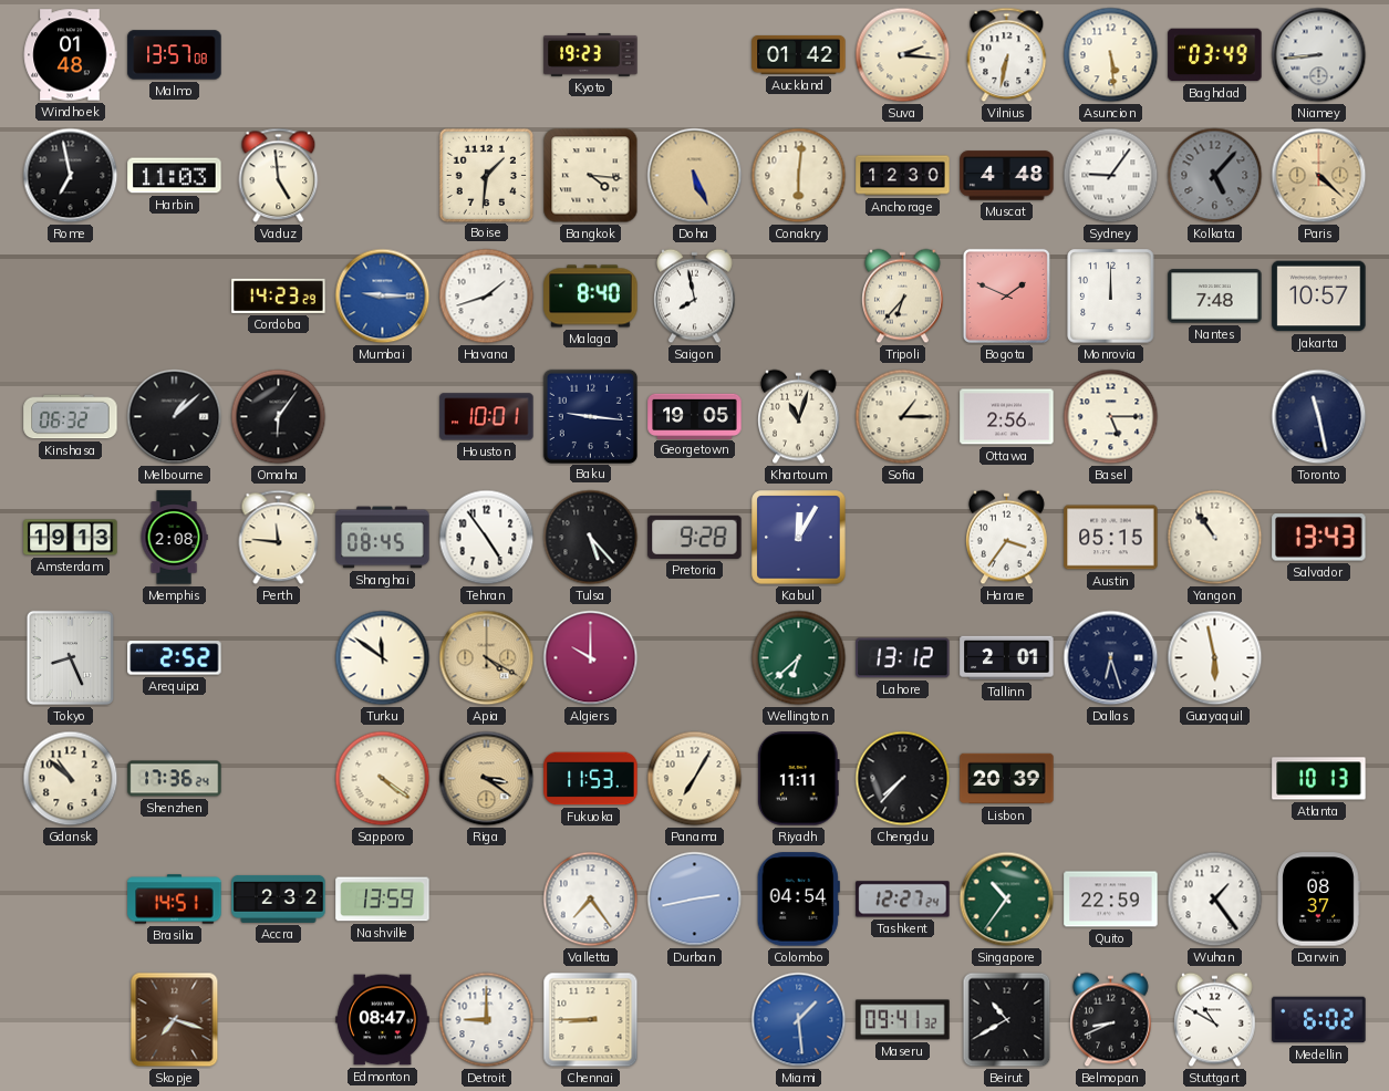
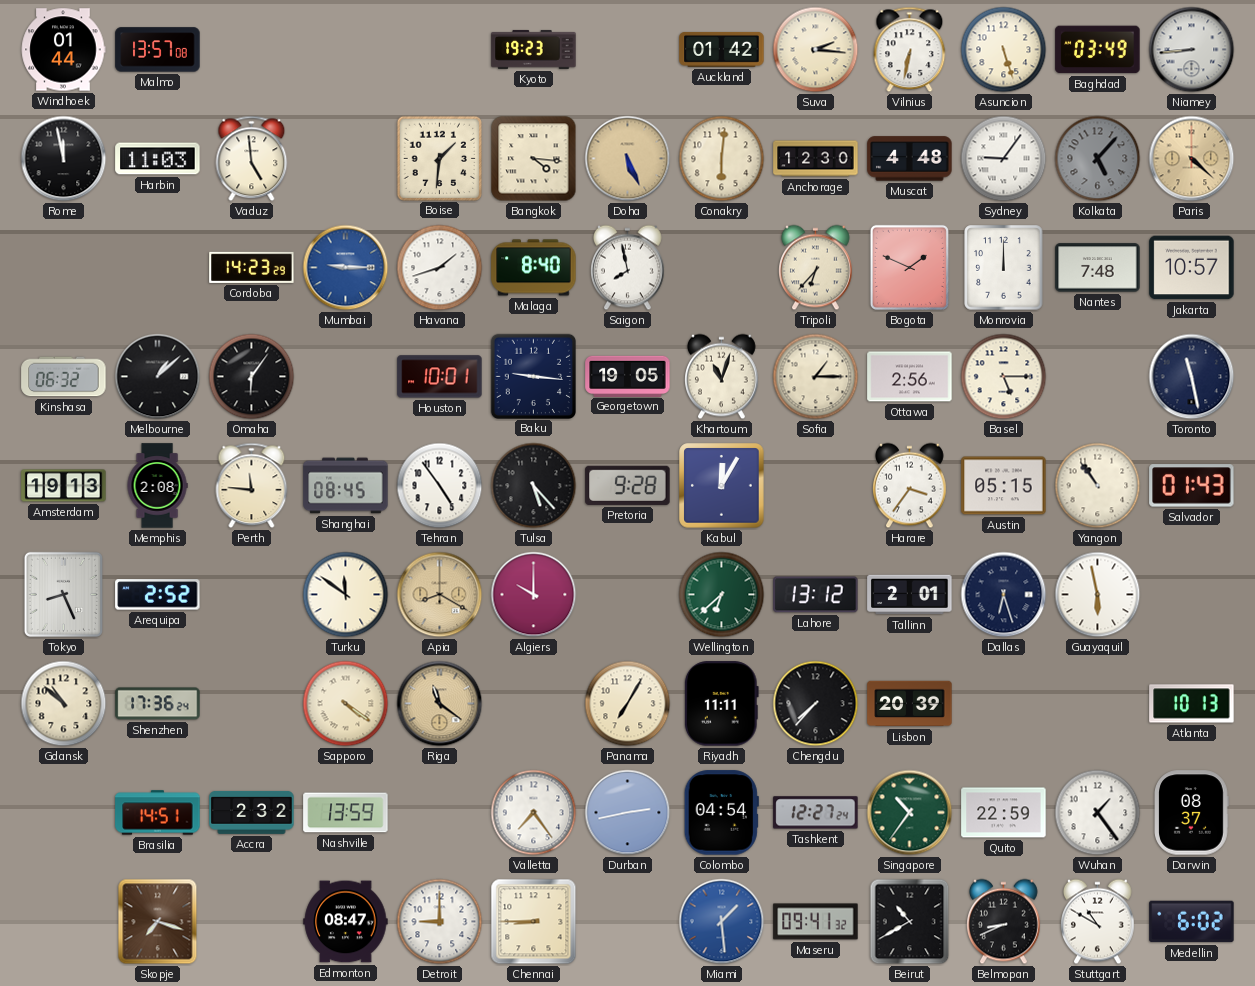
Windhoek: 01:48 -> 01:44 (63, 50)
Asuncion: 5:29 -> 5:27 (1004, 50)
Rome: 6:58 -> 11:58 (64, 159)
Salvador: 13:43 -> 01:43 (1192, 486)
Apia: 4:20 -> 8:20 (440, 595)
Riga: 3:21 -> 11:21 (440, 704)
Fukuoka: 11:53 -> none (591, 779)
